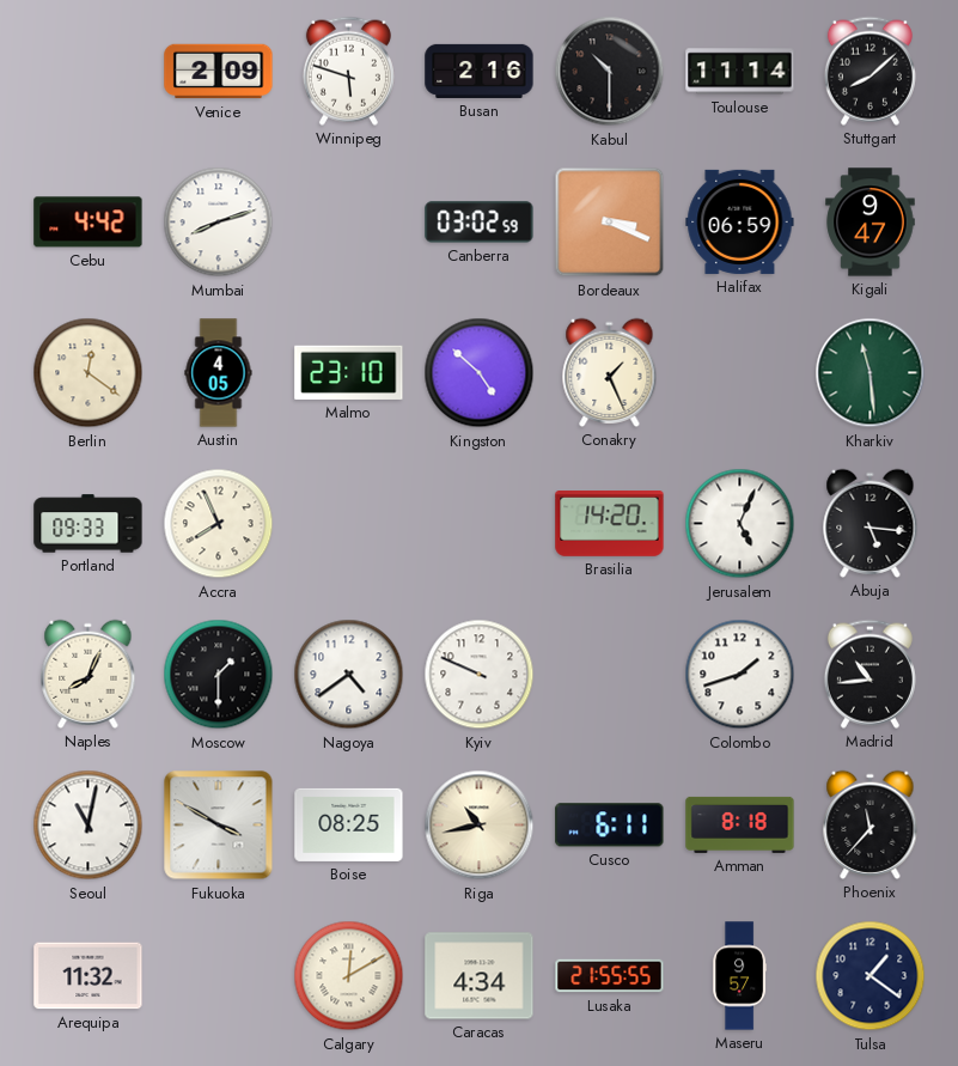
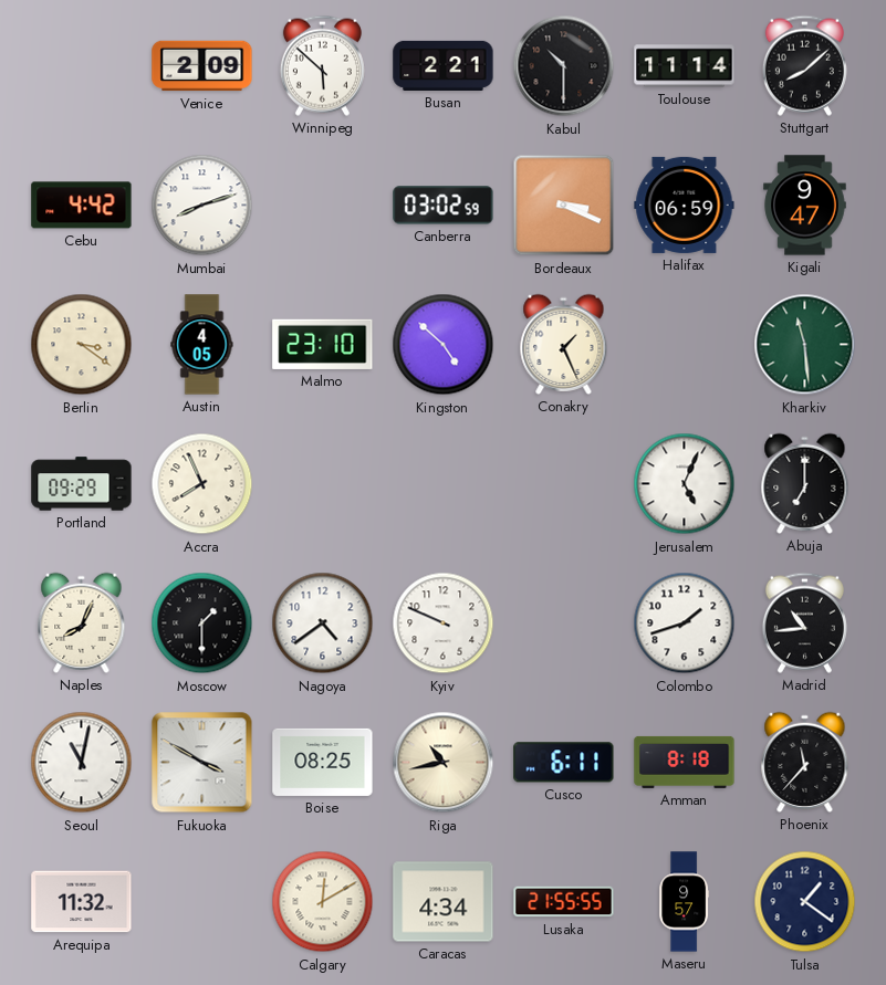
Winnipeg: 5:48 -> 5:52 (322, 65)
Busan: 2:16 -> 2:21 (444, 65)
Berlin: 12:21 -> 3:21 (82, 345)
Portland: 09:33 -> 09:29 (82, 484)
Brasilia: 14:20 -> none (610, 524)
Abuja: 5:16 -> 7:00 (805, 483)
